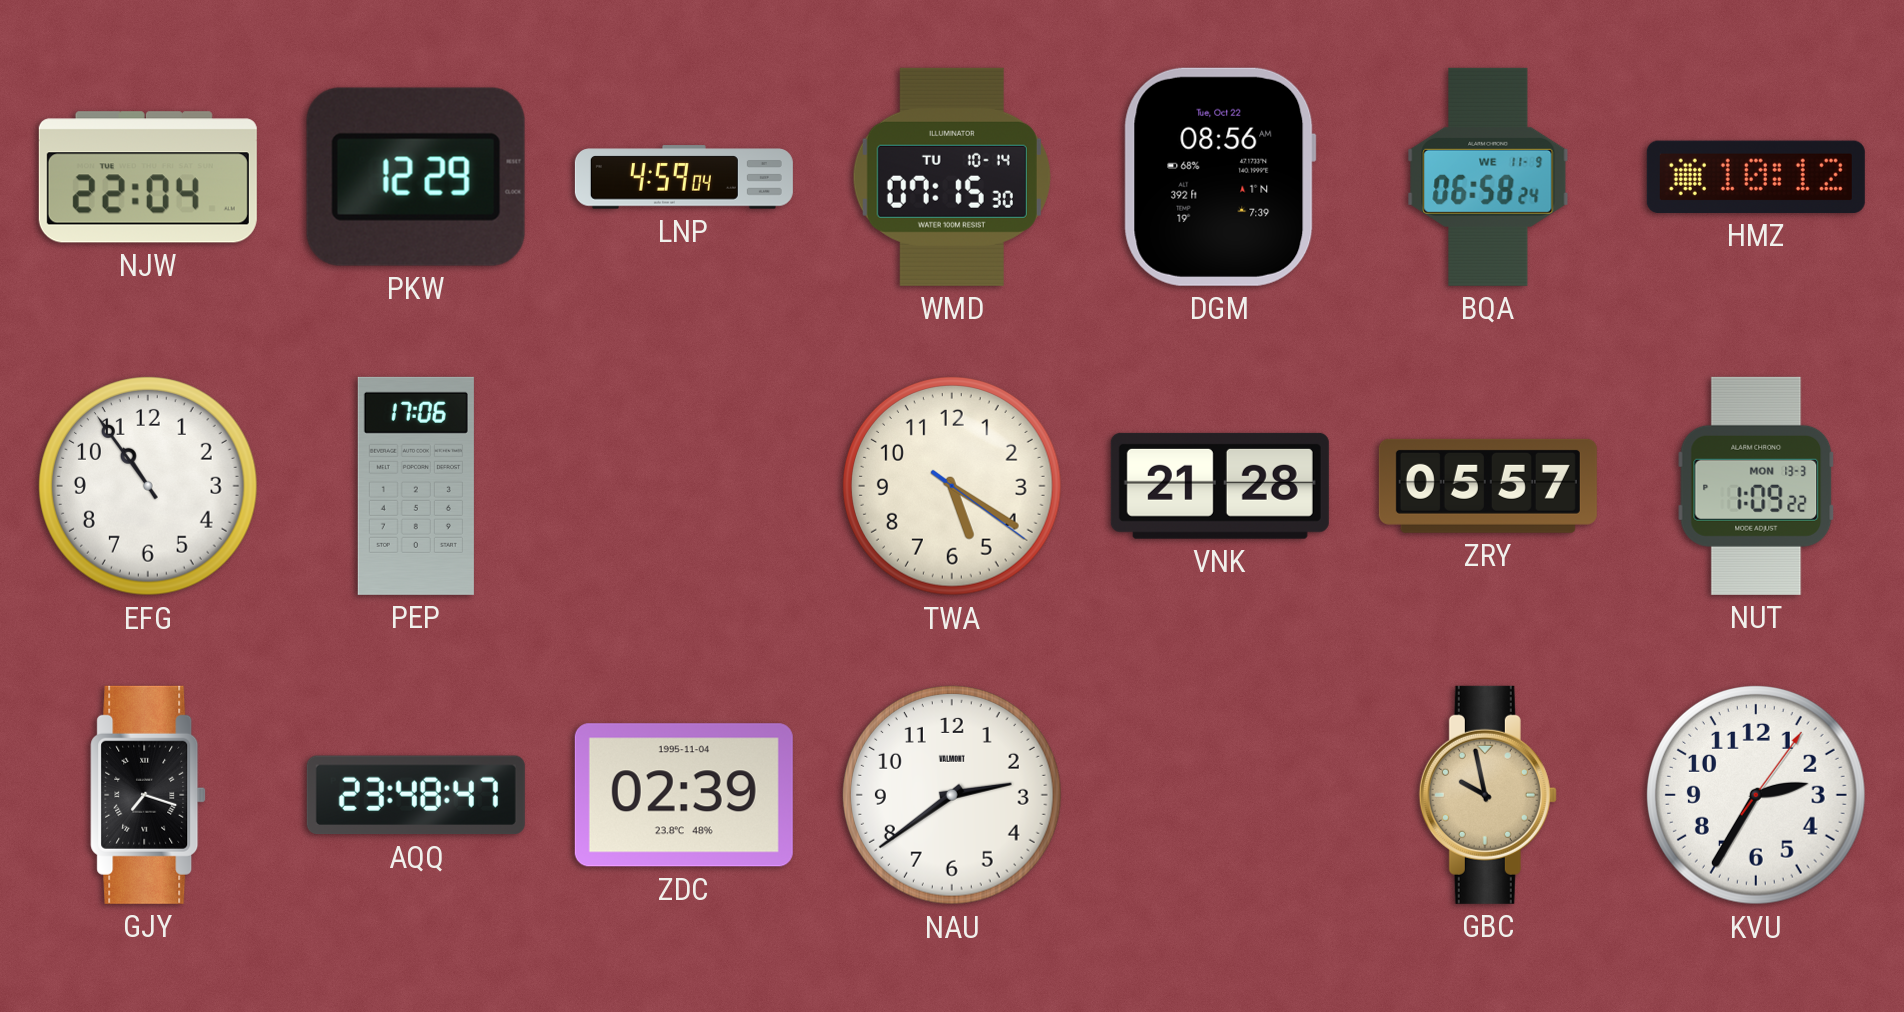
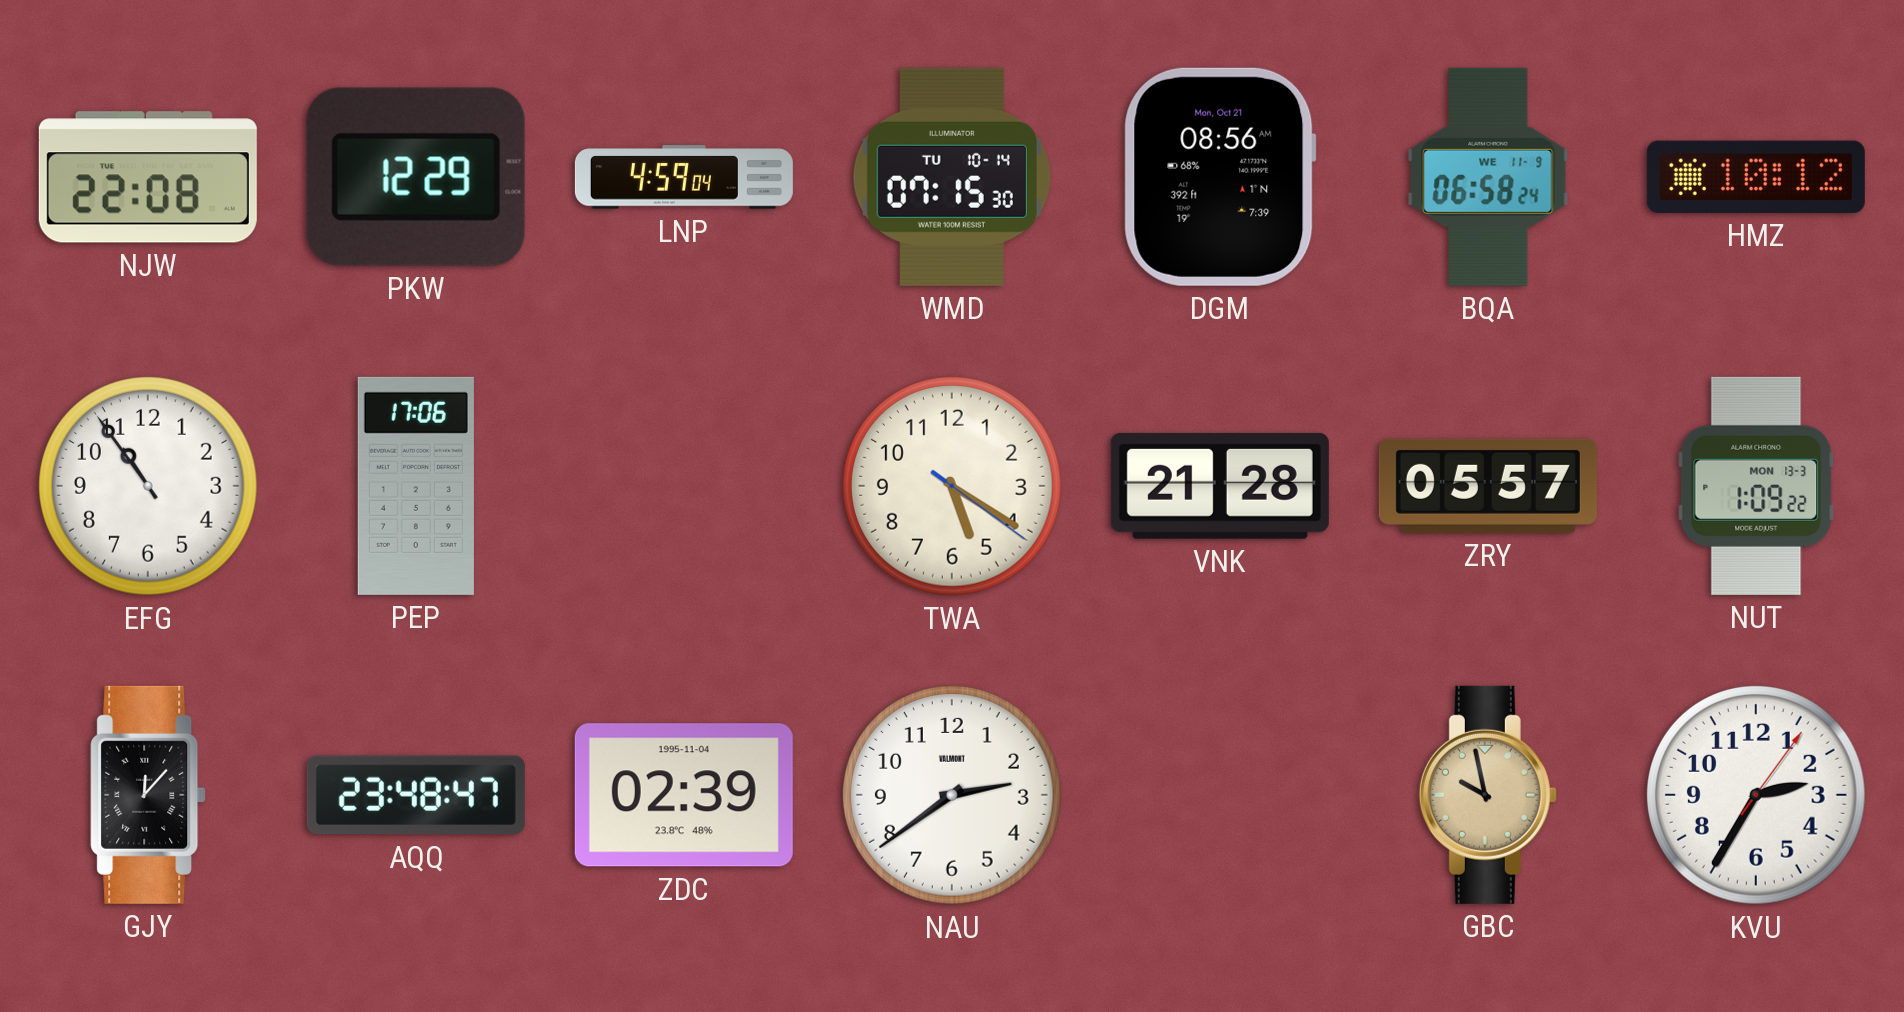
NJW: 22:04 -> 22:08 (148, 177)
DGM date: Tue, Oct 22 -> Mon, Oct 21 (1220, 177)
GJY: 7:18 -> 12:07 (148, 795)
